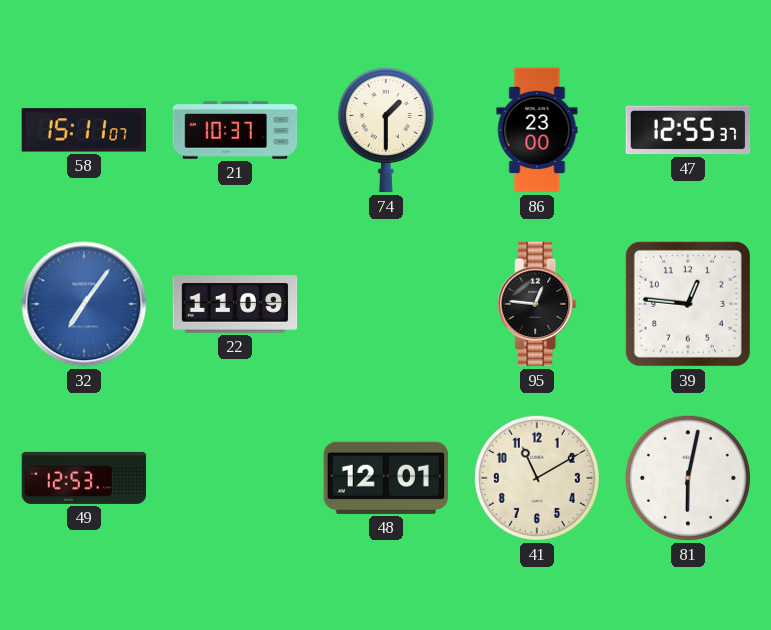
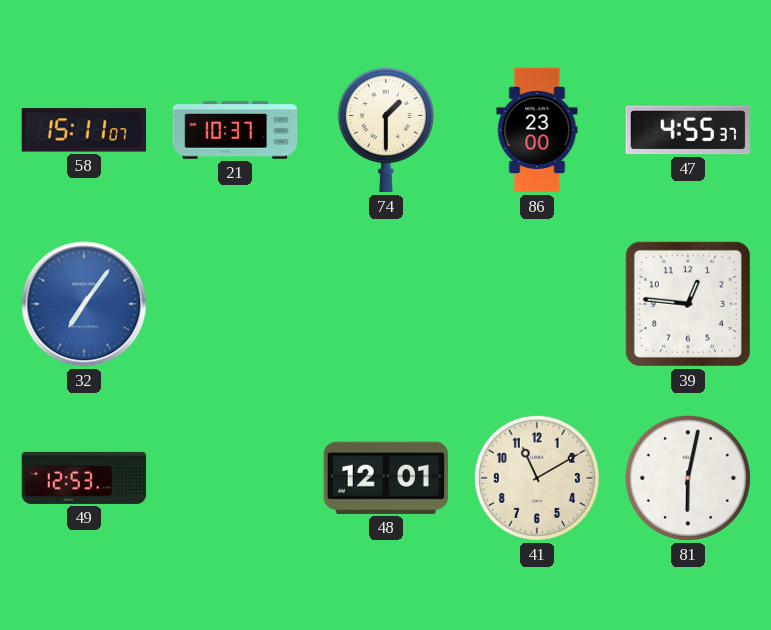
47: 12:55 -> 4:55 (688, 130)
22: 11:09 -> none (235, 304)
95: 12:46 -> none (537, 304)
